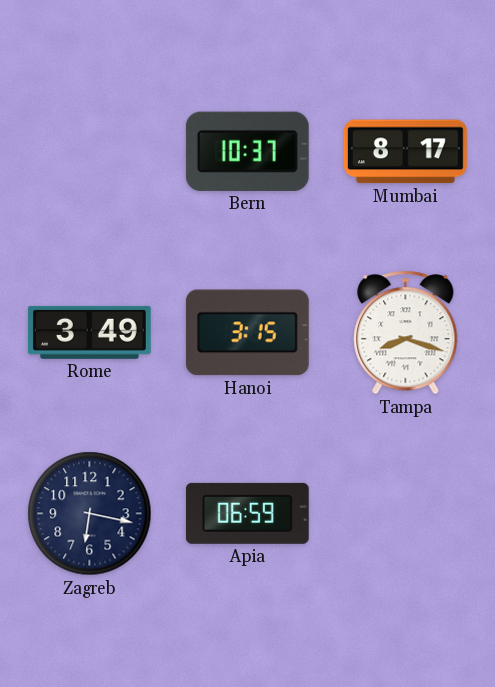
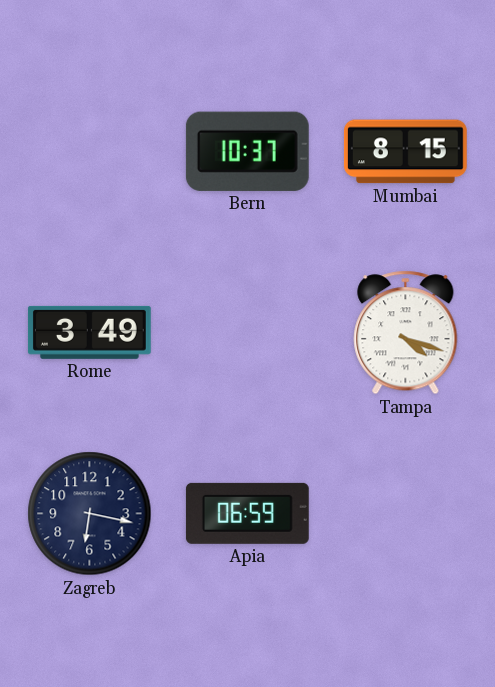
Mumbai: 8:17 -> 8:15 (405, 152)
Hanoi: 3:15 -> none (247, 333)
Tampa: 8:18 -> 4:18 (406, 333)
